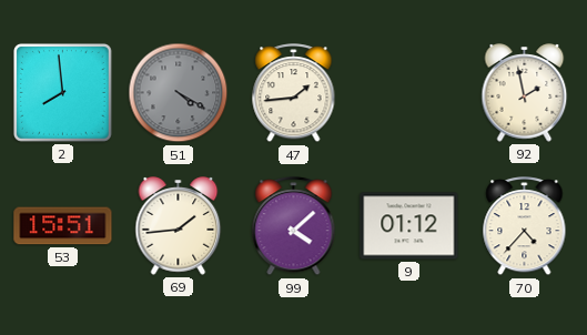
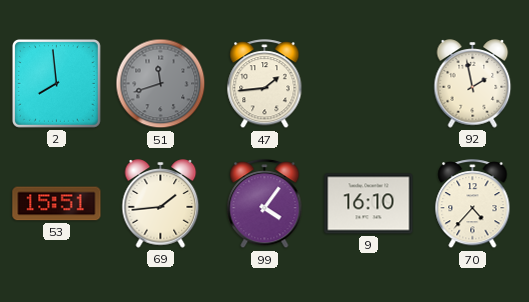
51: 4:20 -> 11:42 (161, 84)
99: 4:08 -> 4:06 (265, 204)
9: 01:12 -> 16:10 (369, 204)
